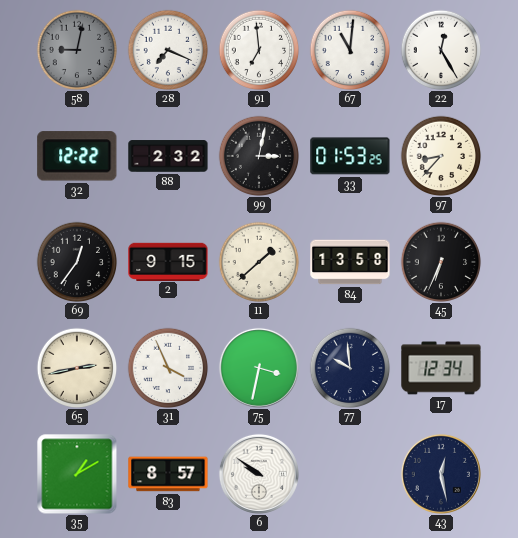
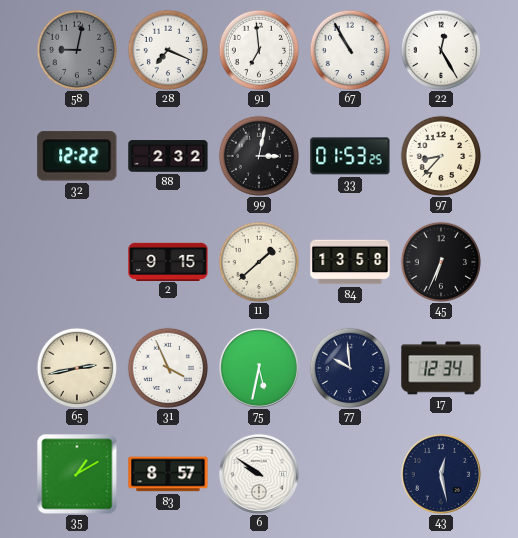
67: 11:01 -> 10:55 (350, 50)
69: 12:36 -> none (77, 262)
75: 3:32 -> 5:32 (259, 368)
